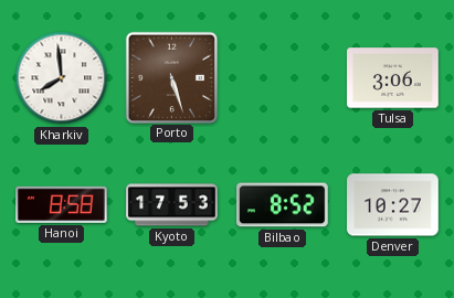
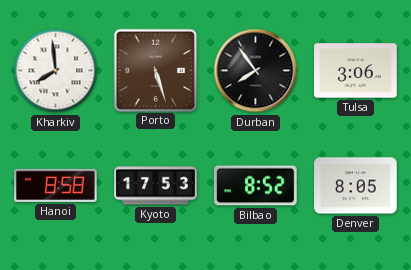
Durban: none -> 7:54 (256, 71)
Denver: 10:27 -> 8:05 (356, 186)
